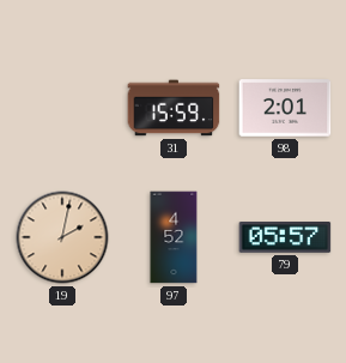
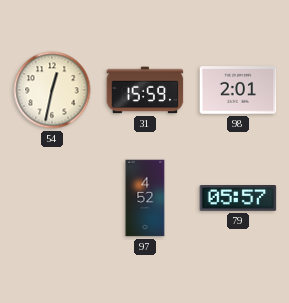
54: none -> 12:32 (52, 90)
19: 2:02 -> none (62, 237)
